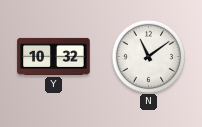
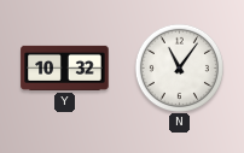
N: 11:09 -> 11:06 (179, 67)
